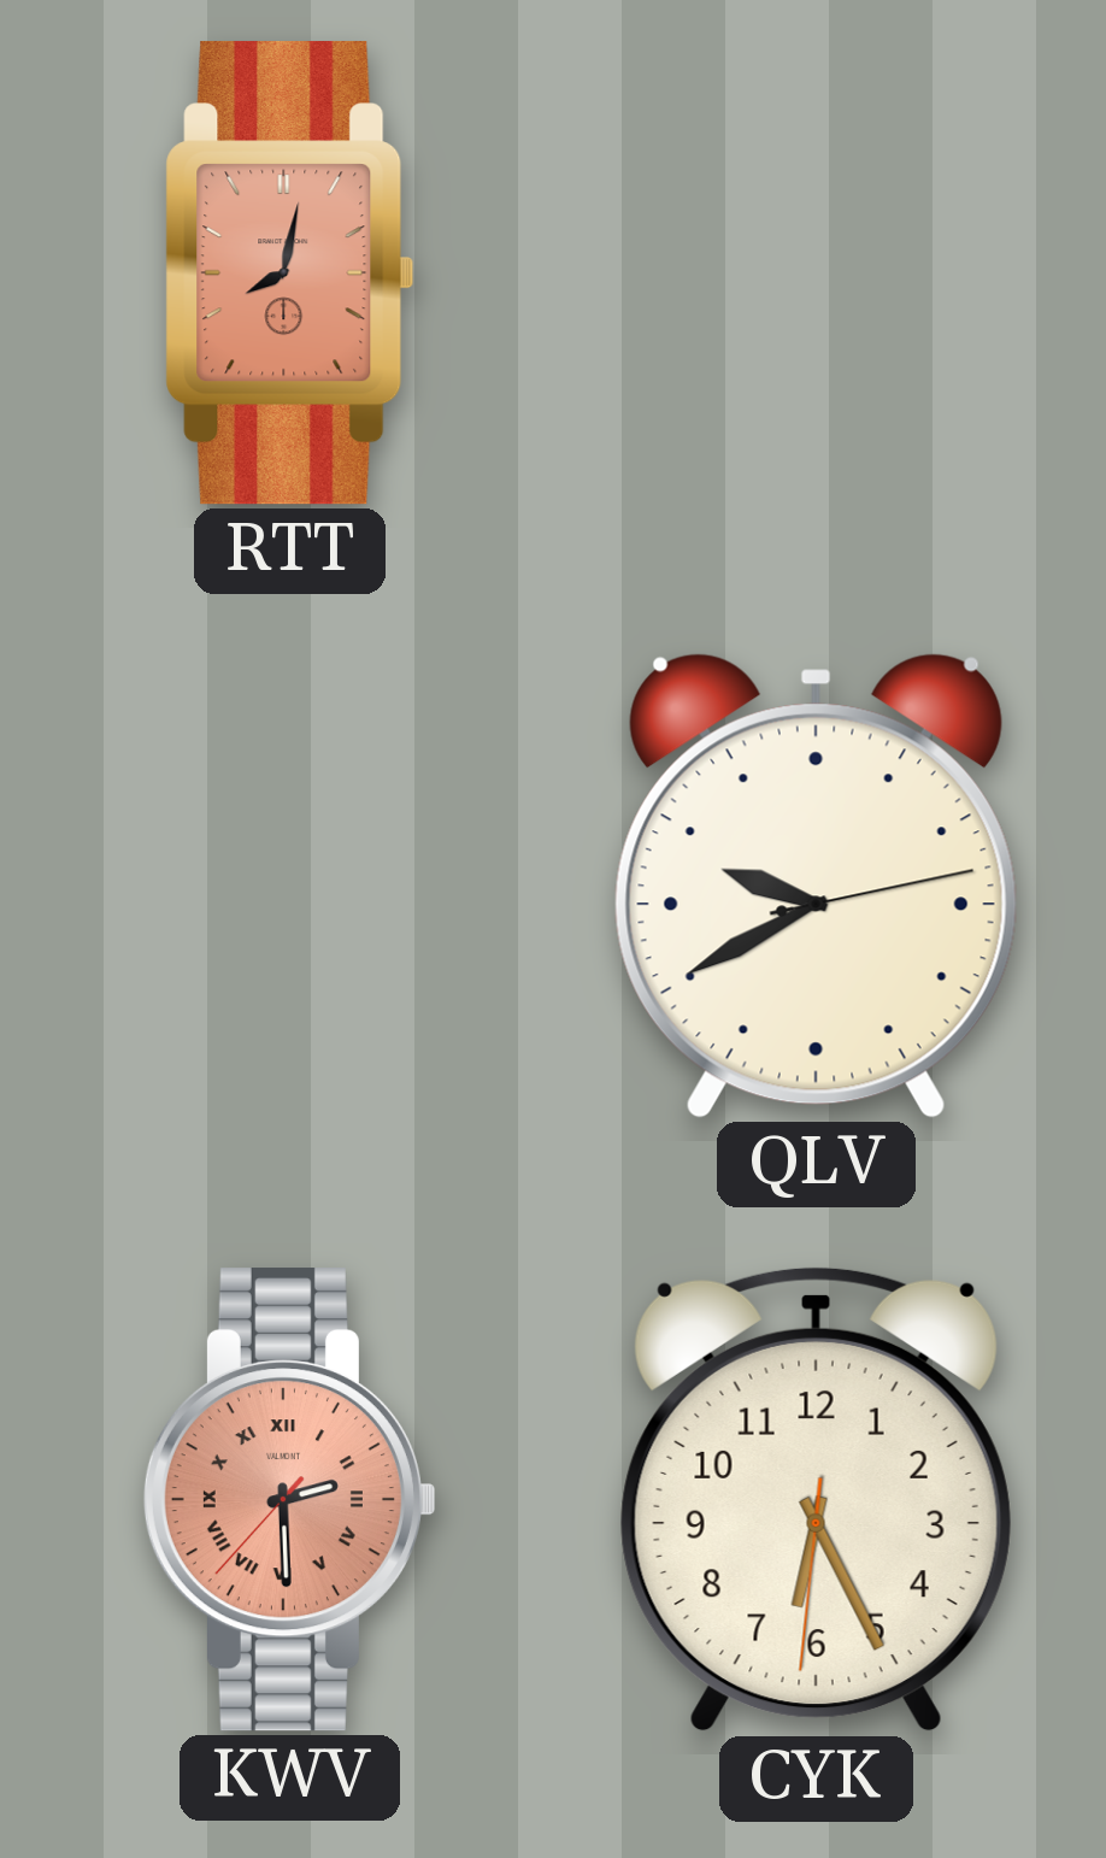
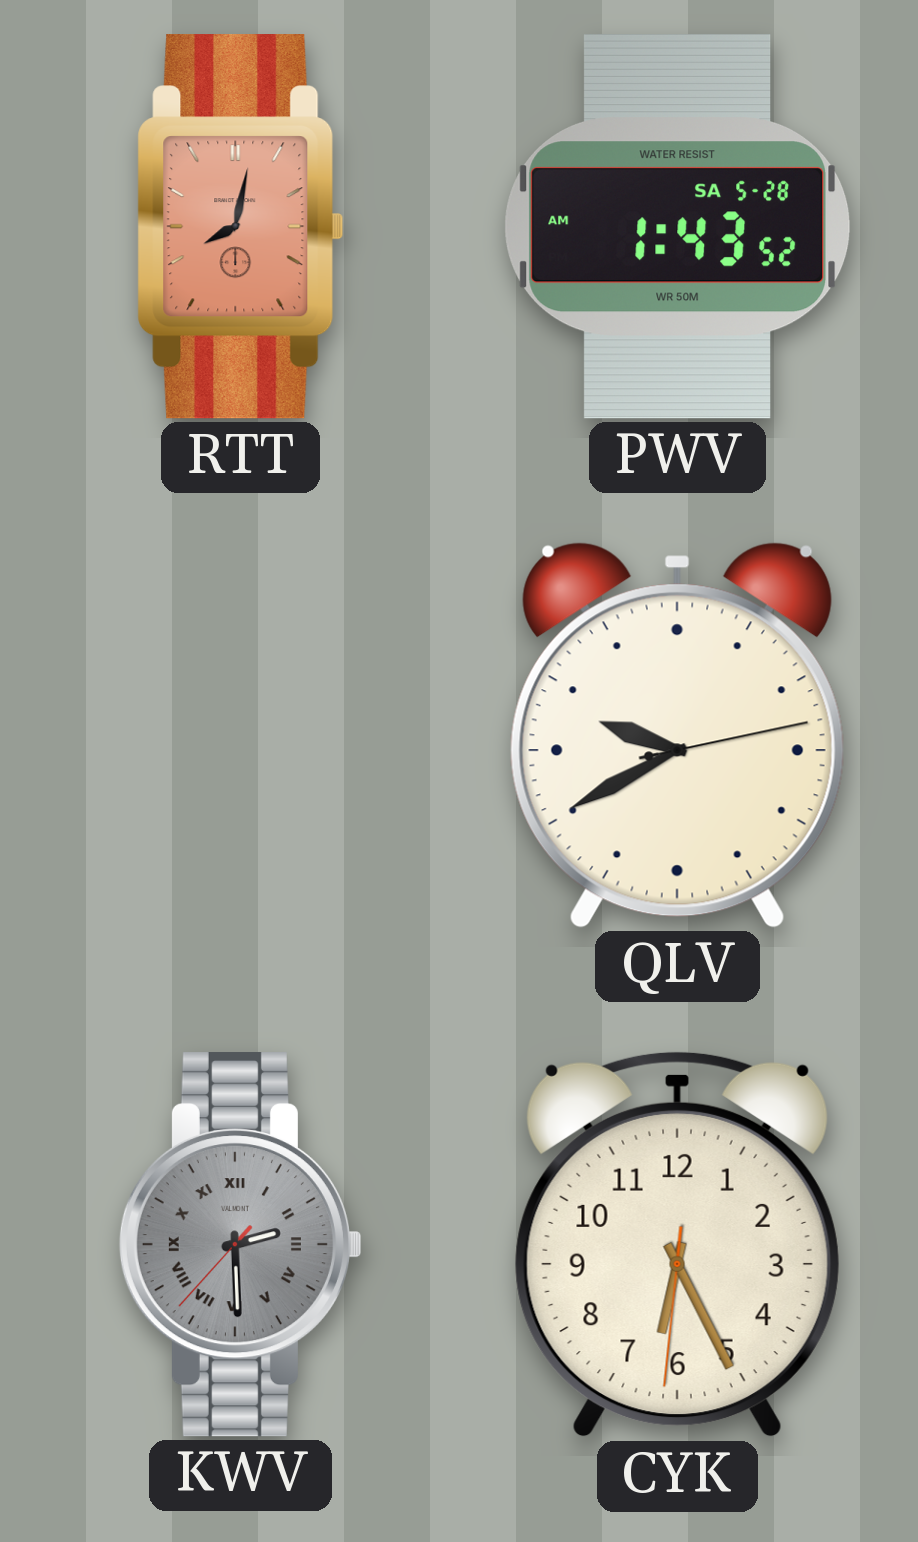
PWV: none -> 1:43 (678, 227)
KWV dial: salmon -> grey (240, 1245)
